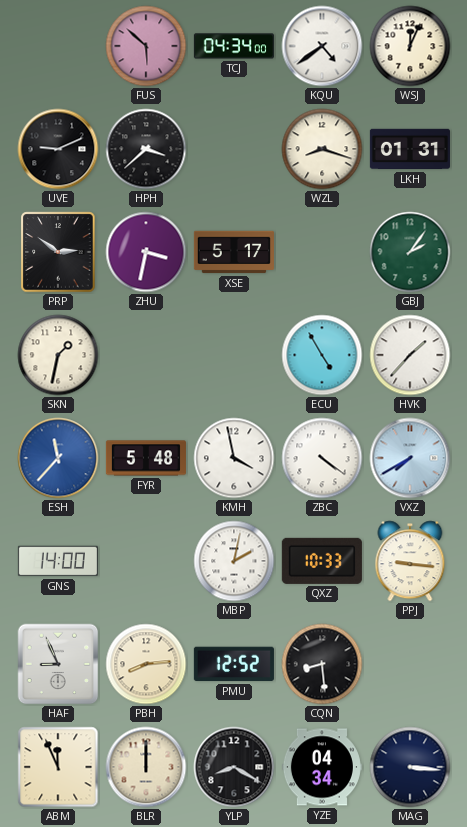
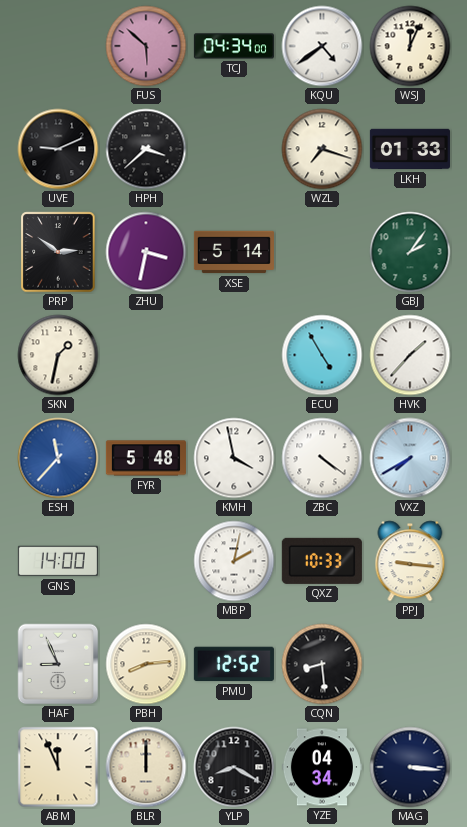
WZL: 8:18 -> 7:18 (322, 149)
LKH: 01:31 -> 01:33 (410, 149)
XSE: 5:17 -> 5:14 (234, 252)
